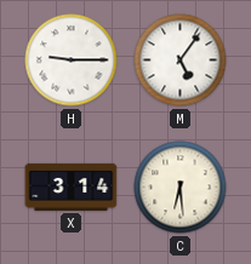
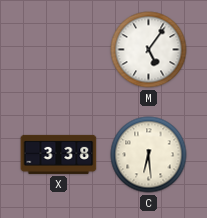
H: 9:15 -> none (72, 61)
X: 3:14 -> 3:38 (59, 154)
